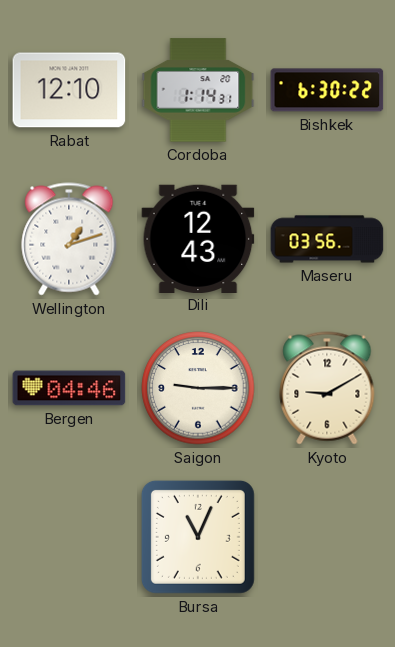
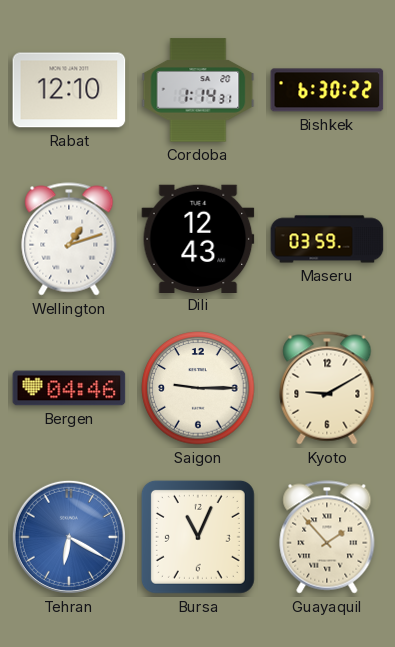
Maseru: 03:56 -> 03:59 (327, 239)
Tehran: none -> 6:20 (69, 537)
Guayaquil: none -> 1:53 (327, 537)
